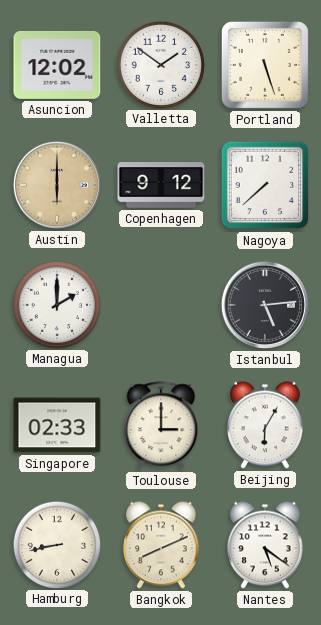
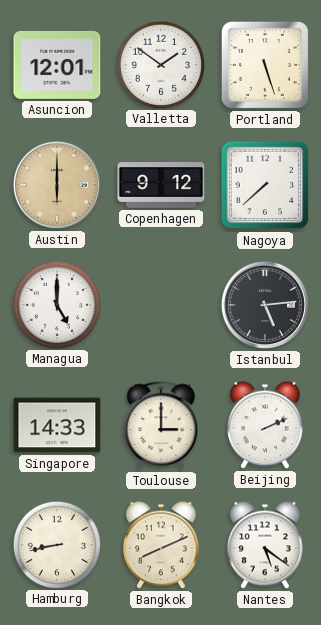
Asuncion: 12:02 -> 12:01 (57, 65)
Managua: 2:00 -> 5:00 (56, 304)
Singapore: 02:33 -> 14:33 (57, 425)
Beijing: 6:05 -> 2:11 (265, 425)
